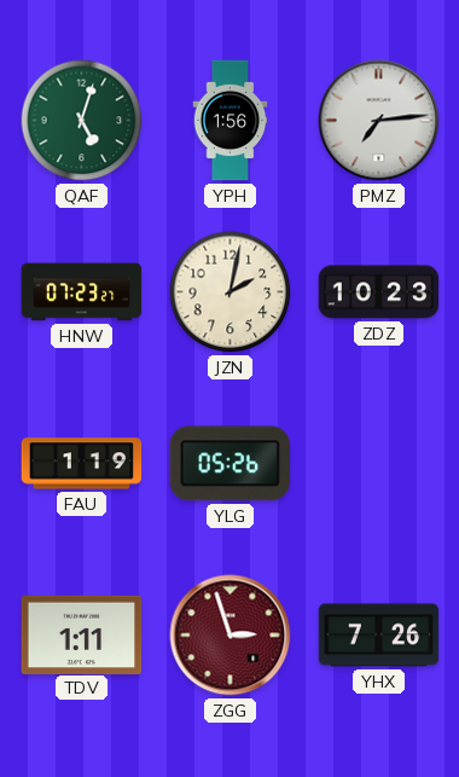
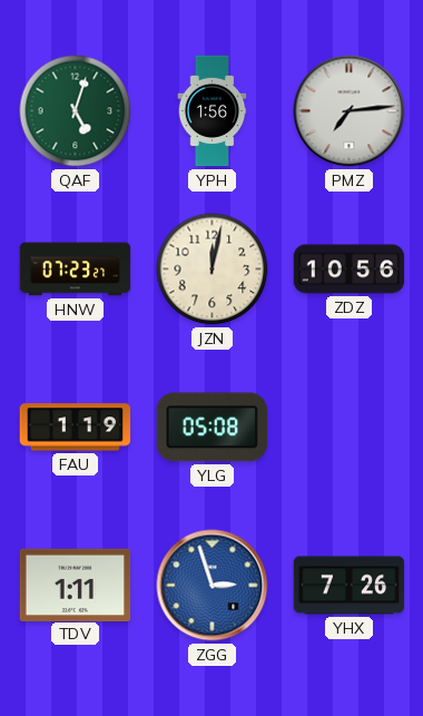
JZN: 2:02 -> 12:02 (213, 269)
ZDZ: 10:23 -> 10:56 (350, 269)
YLG: 05:26 -> 05:08 (211, 428)
ZGG dial: burgundy -> blue (213, 586)
